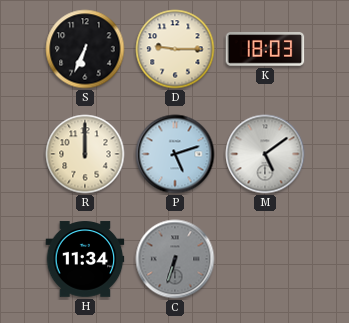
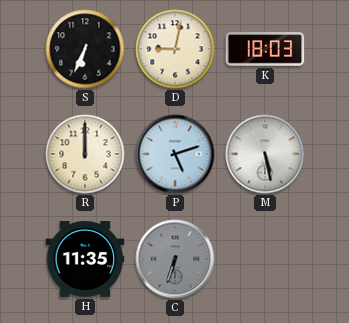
D: 9:15 -> 9:02 (175, 49)
M: 5:09 -> 5:28 (265, 154)
H: 11:34 -> 11:35 (85, 259)
